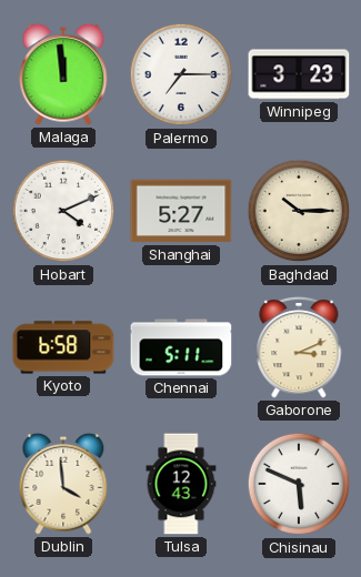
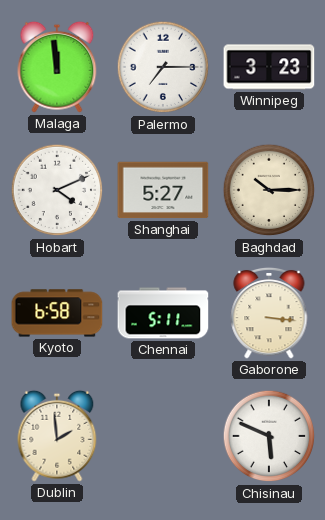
Gaborone: 3:11 -> 3:16 (269, 313)
Dublin: 3:59 -> 1:59 (57, 436)
Tulsa: 12:43 -> none (181, 484)
